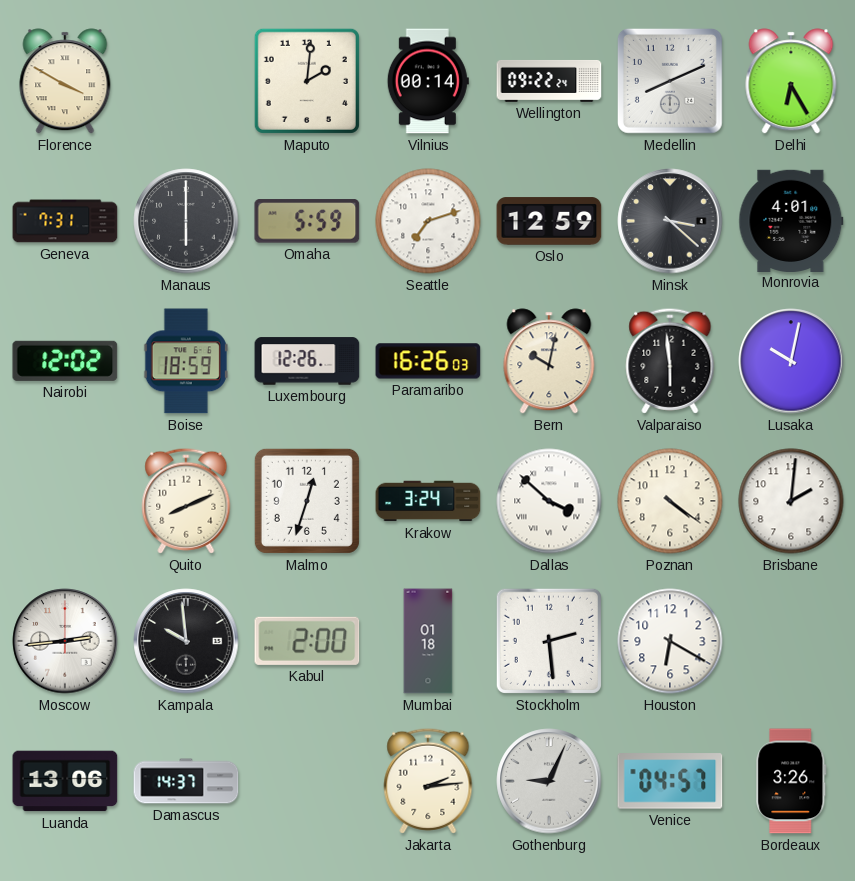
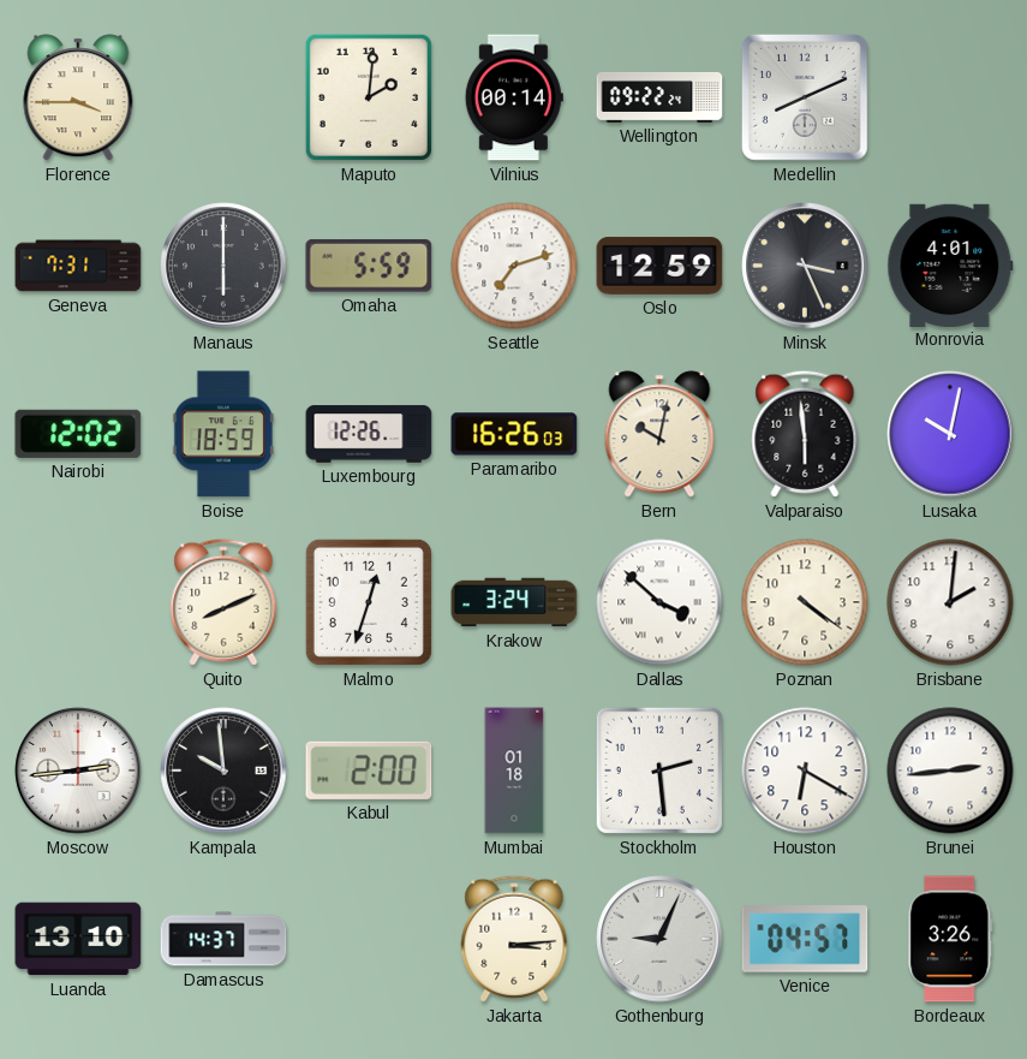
Florence: 3:50 -> 3:45 (78, 97)
Delhi: 6:25 -> none (791, 81)
Minsk: 3:22 -> 3:26 (805, 266)
Brunei: none -> 2:44 (950, 771)
Luanda: 13:06 -> 13:10 (78, 939)
Jakarta: 2:14 -> 3:14 (514, 939)
